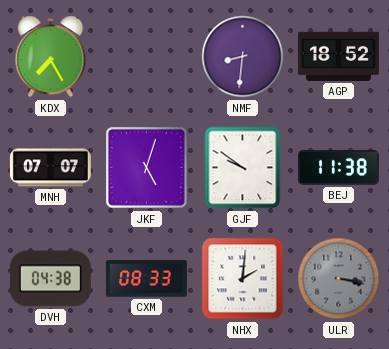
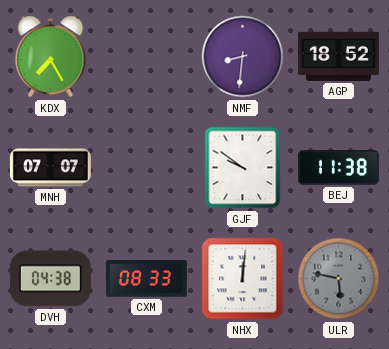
JKF: 5:03 -> none (146, 167)
NHX: 2:01 -> 12:01 (243, 279)
ULR: 3:17 -> 5:47 (339, 279)
